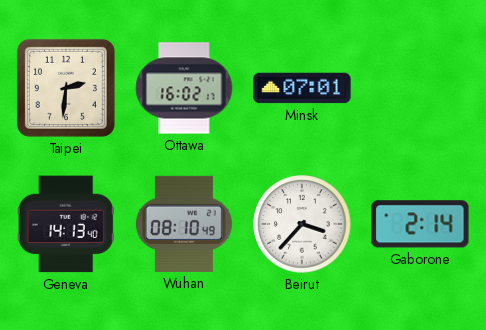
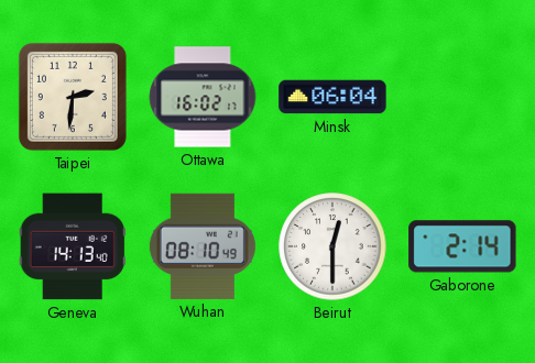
Minsk: 07:01 -> 06:04 (332, 97)
Beirut: 3:37 -> 12:30 (332, 246)
